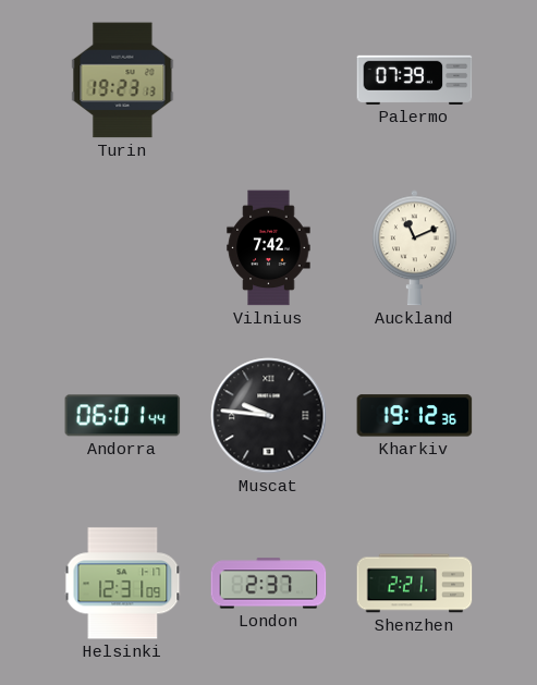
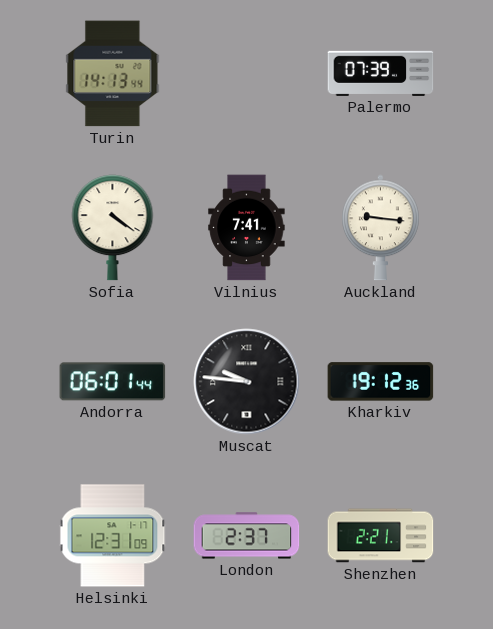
Turin: 19:23 -> 14:13 (113, 74)
Sofia: none -> 4:21 (113, 228)
Vilnius: 7:42 -> 7:41 (247, 228)
Auckland: 11:11 -> 9:16 (381, 228)
